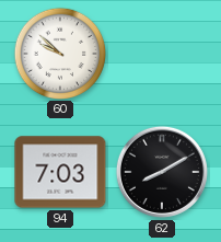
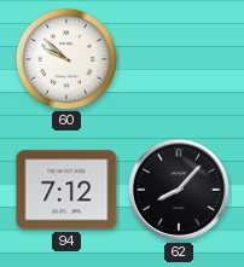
94: 7:03 -> 7:12 (66, 190)
62: 8:10 -> 8:07 (179, 190)
